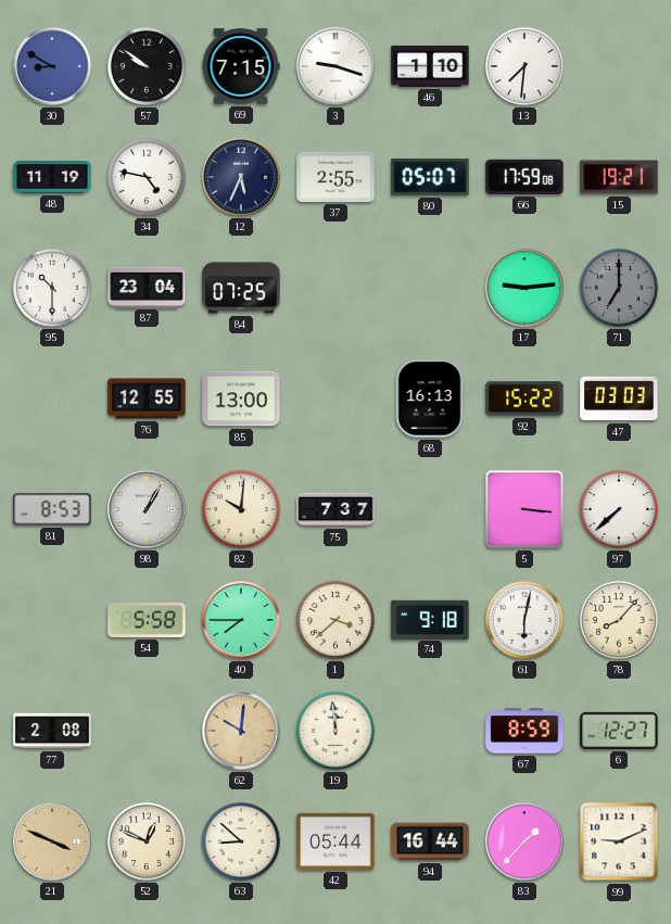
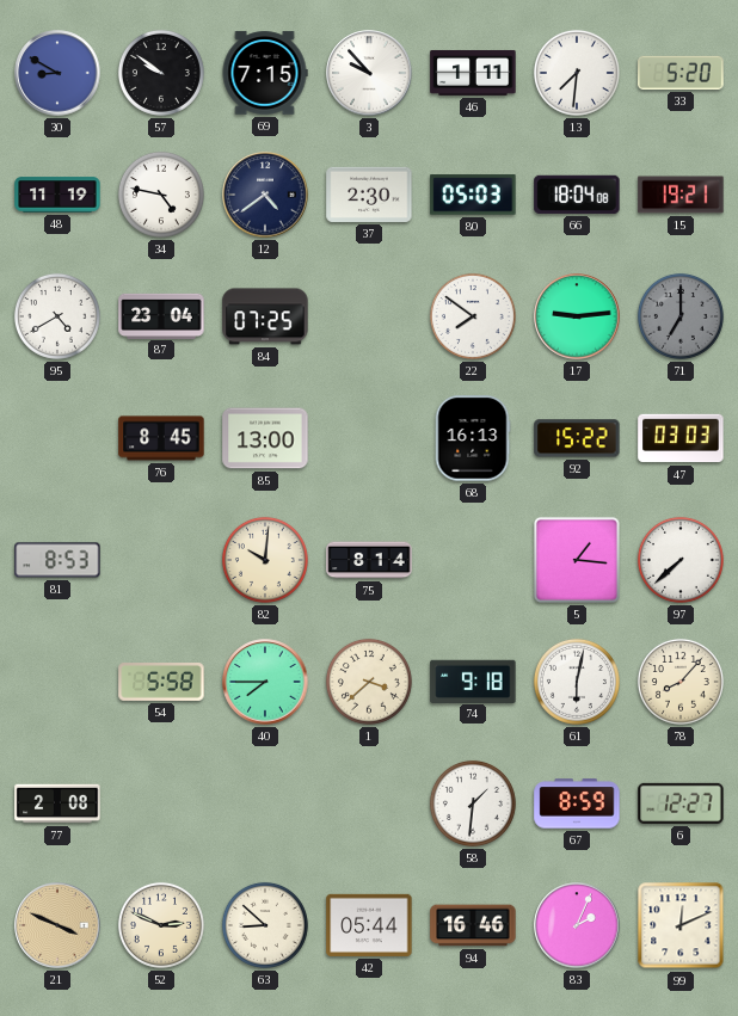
3: 9:18 -> 9:53 (369, 73)
46: 1:10 -> 1:11 (473, 73)
33: none -> 5:20 (681, 73)
12: 5:34 -> 4:39 (265, 195)
37: 2:55 -> 2:30 (369, 195)
80: 05:07 -> 05:03 (473, 195)
66: 17:59 -> 18:04 (577, 195)
95: 10:30 -> 4:40 (57, 316)
22: none -> 7:51 (473, 316)
76: 12:55 -> 8:45 (161, 438)
98: 1:05 -> none (147, 509)
75: 7:37 -> 8:14 (369, 560)
5: 3:16 -> 1:16 (577, 560)
62: 10:01 -> none (241, 731)
19: 11:59 -> none (335, 731)
58: none -> 1:31 (473, 803)
52: 12:49 -> 2:49 (161, 925)
94: 16:44 -> 16:46 (473, 925)
83: 1:37 -> 2:04 (577, 925)
99: 9:11 -> 12:11 (681, 925)
